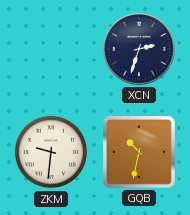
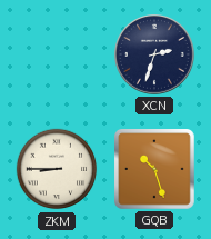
ZKM: 9:31 -> 8:45 (57, 169)
GQB: 10:32 -> 10:27 (154, 169)
